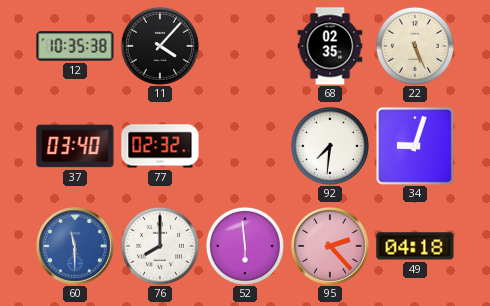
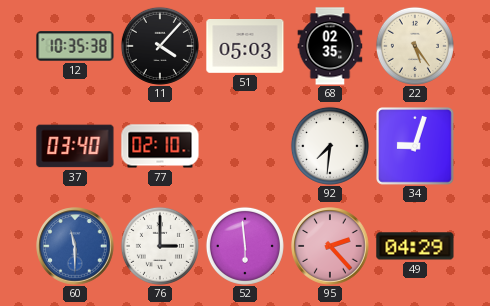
51: none -> 05:03 (245, 47)
22: 5:26 -> 5:24 (415, 46)
77: 02:32 -> 02:10 (160, 146)
76: 8:00 -> 3:00 (160, 246)
49: 04:18 -> 04:29 (415, 246)
